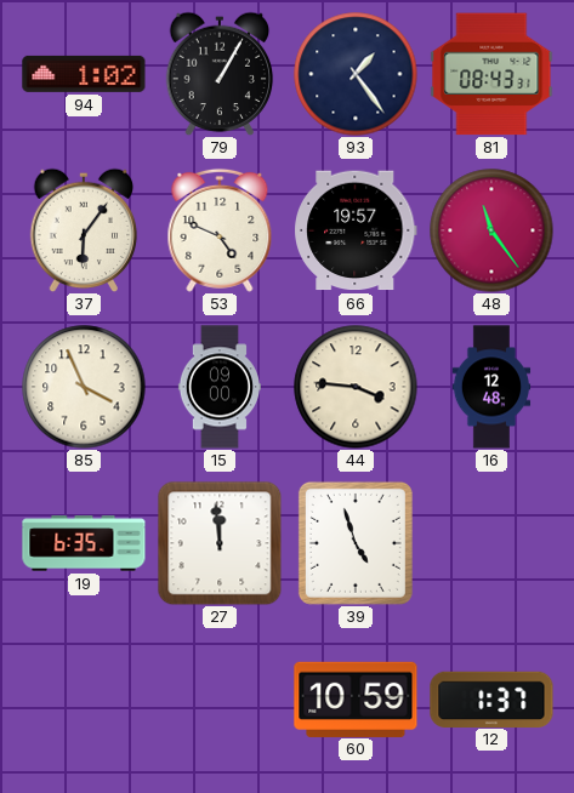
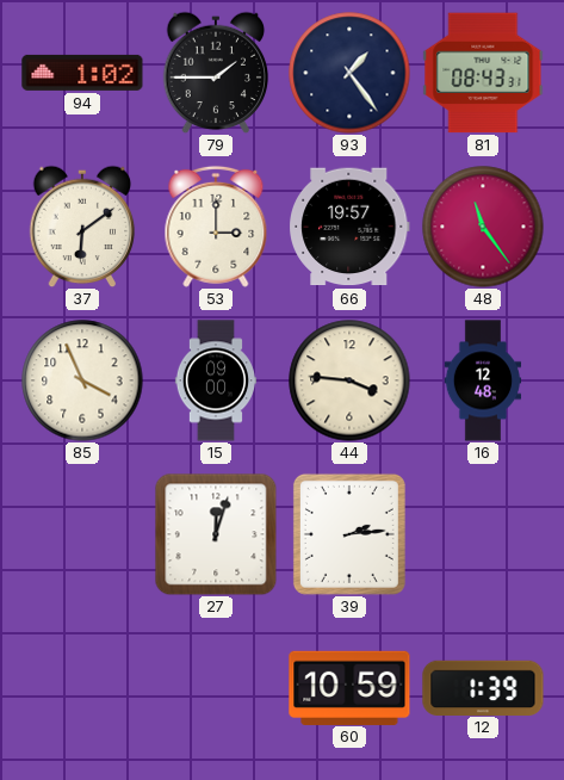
79: 1:05 -> 1:45 (216, 73)
37: 6:06 -> 6:09 (82, 227)
53: 4:49 -> 3:00 (216, 227)
19: 6:35 -> none (84, 543)
27: 11:59 -> 12:03 (216, 534)
39: 4:57 -> 2:14 (349, 534)
12: 1:37 -> 1:39 (483, 687)
